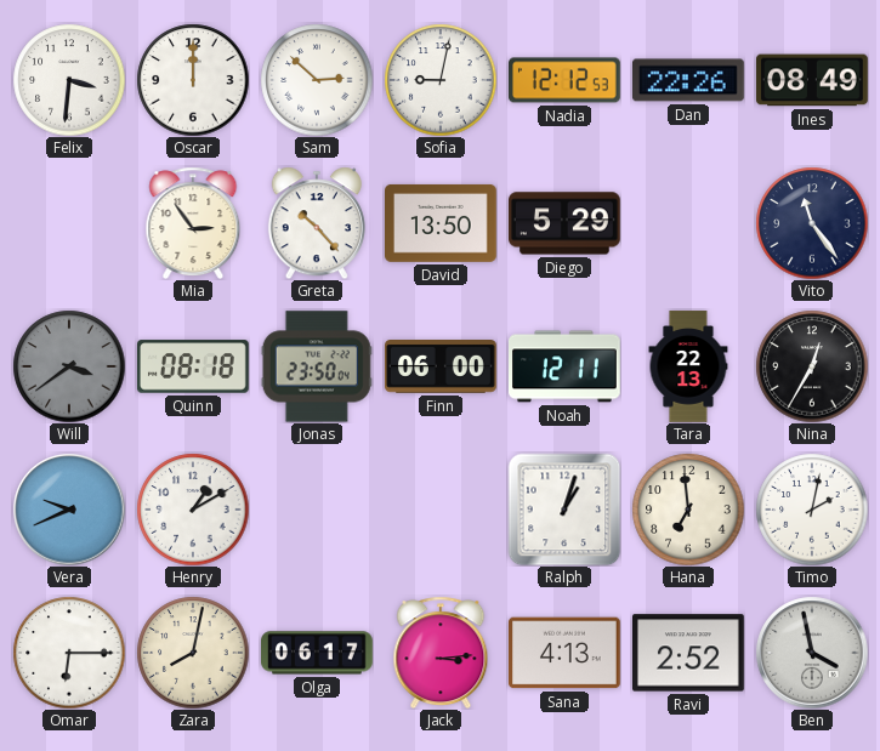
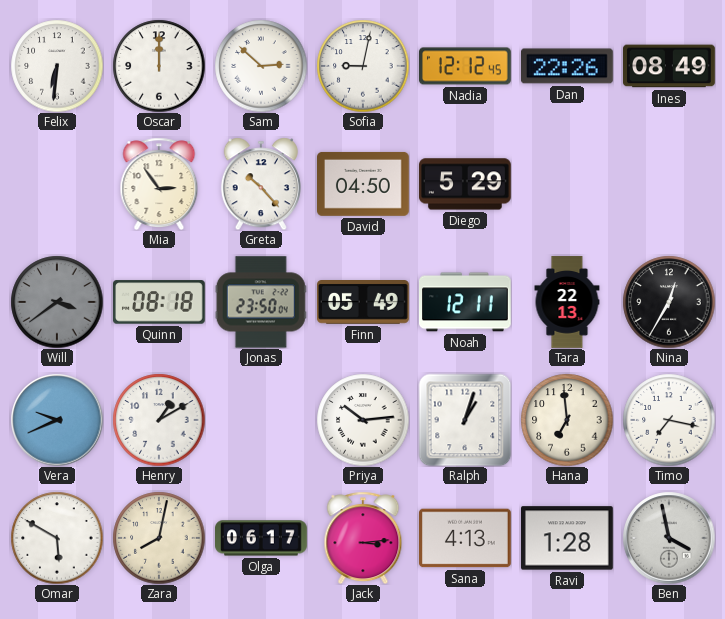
Felix: 3:31 -> 6:31 (57, 66)
Nadia: 12:12:53 -> 12:12:45 (466, 66)
David: 13:50 -> 04:50 (364, 184)
Vito: 11:24 -> none (812, 223)
Finn: 06:00 -> 05:49 (364, 303)
Priya: none -> 10:14 (363, 420)
Timo: 2:02 -> 7:17 (669, 420)
Omar: 6:15 -> 5:50 (57, 538)
Ravi: 2:52 -> 1:28 (568, 538)
